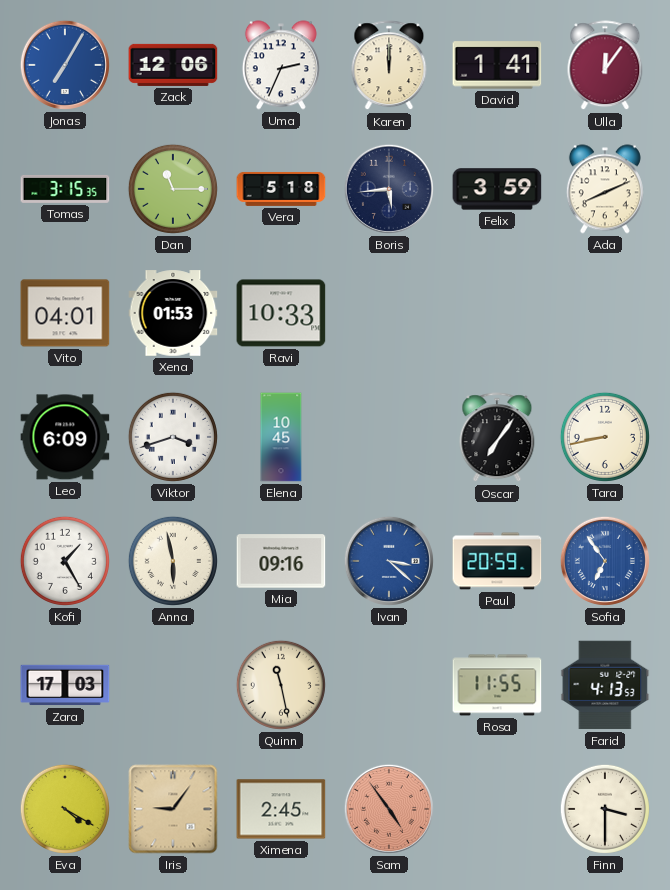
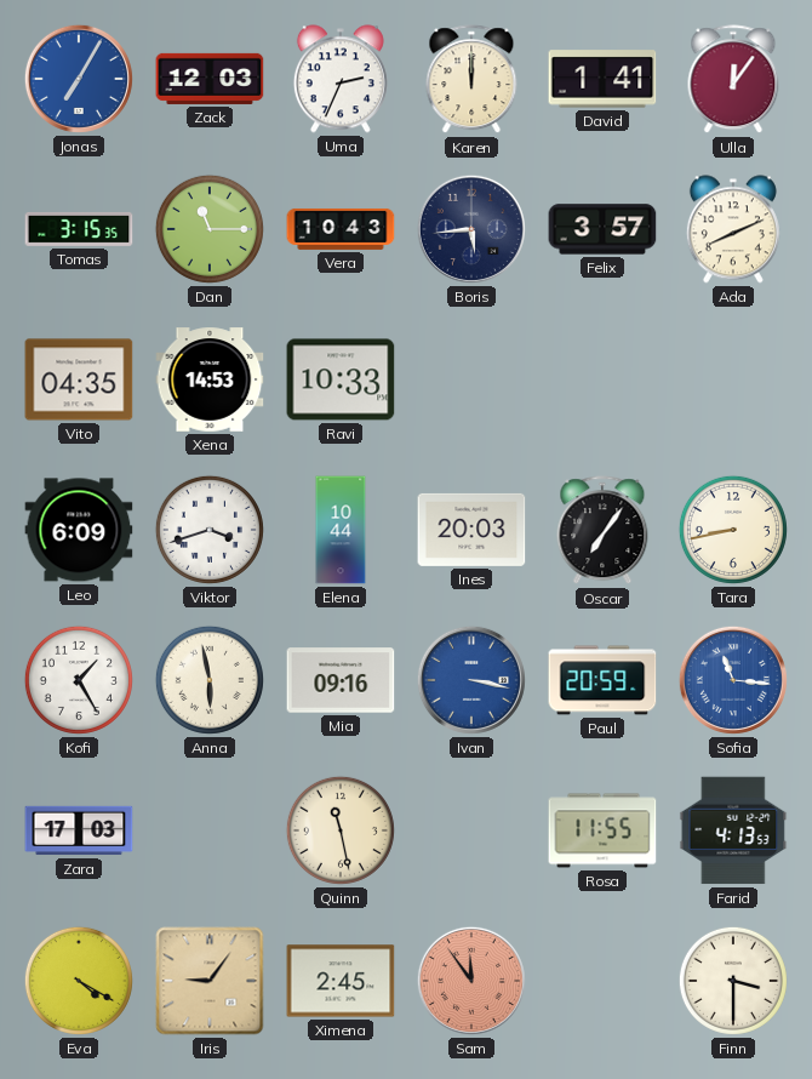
Zack: 12:06 -> 12:03 (210, 79)
Vera: 5:18 -> 10:43 (341, 229)
Felix: 3:59 -> 3:57 (602, 229)
Vito: 04:01 -> 04:35 (79, 379)
Xena: 01:53 -> 14:53 (210, 379)
Elena: 10:45 -> 10:44 (341, 530)
Ines: none -> 20:03 (471, 530)
Ivan: 3:22 -> 3:17 (471, 680)
Sofia: 6:54 -> 11:16 (733, 680)
Sam: 4:54 -> 11:54 (471, 981)
